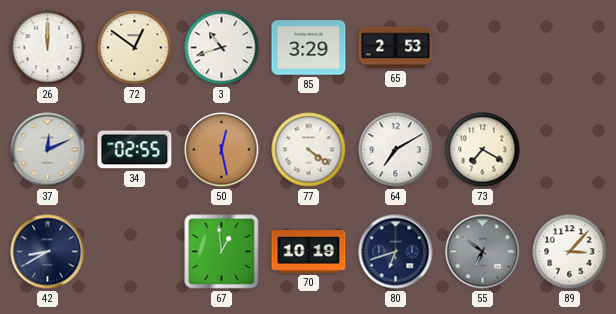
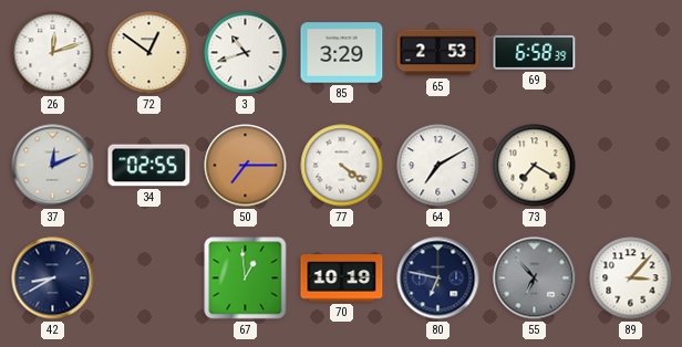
26: 12:00 -> 12:12 (53, 53)
69: none -> 6:58 (535, 53)
50: 12:28 -> 7:15 (246, 166)
80: 6:42 -> 6:47 (438, 278)
55: 6:51 -> 6:53 (535, 278)
